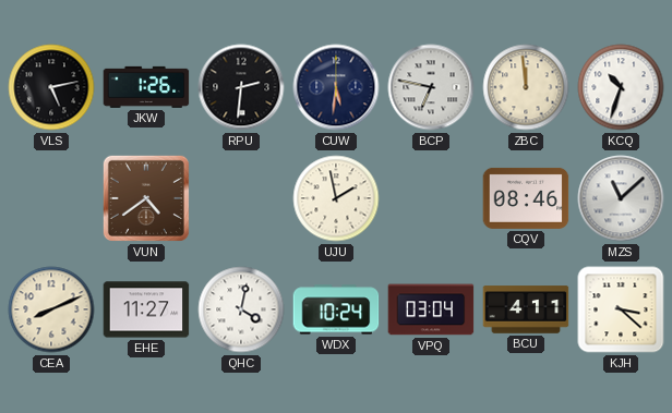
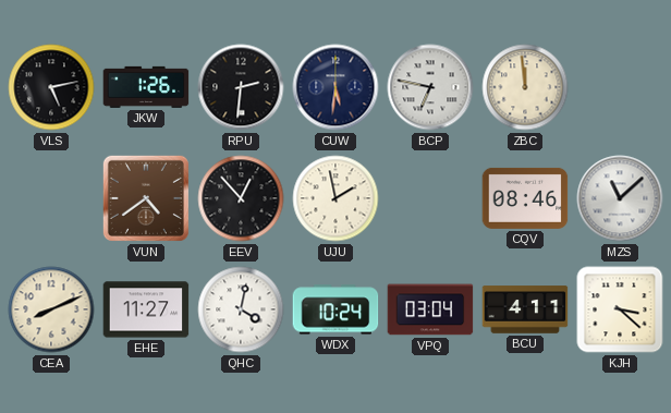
KCQ: 10:33 -> none (621, 87)
EEV: none -> 12:53 (241, 198)
